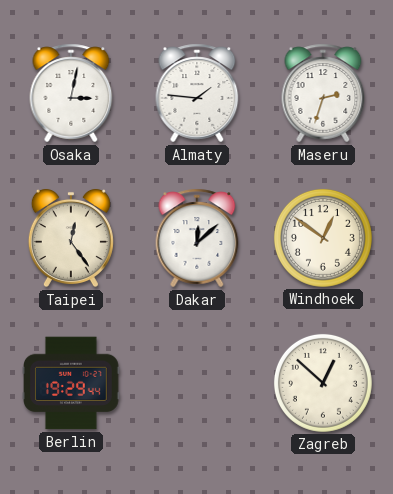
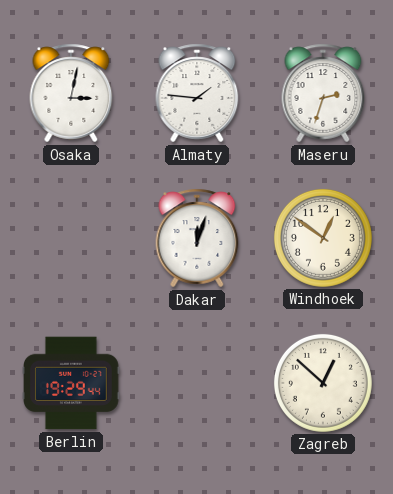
Taipei: 12:24 -> none (71, 238)
Dakar: 12:08 -> 12:03 (197, 238)
